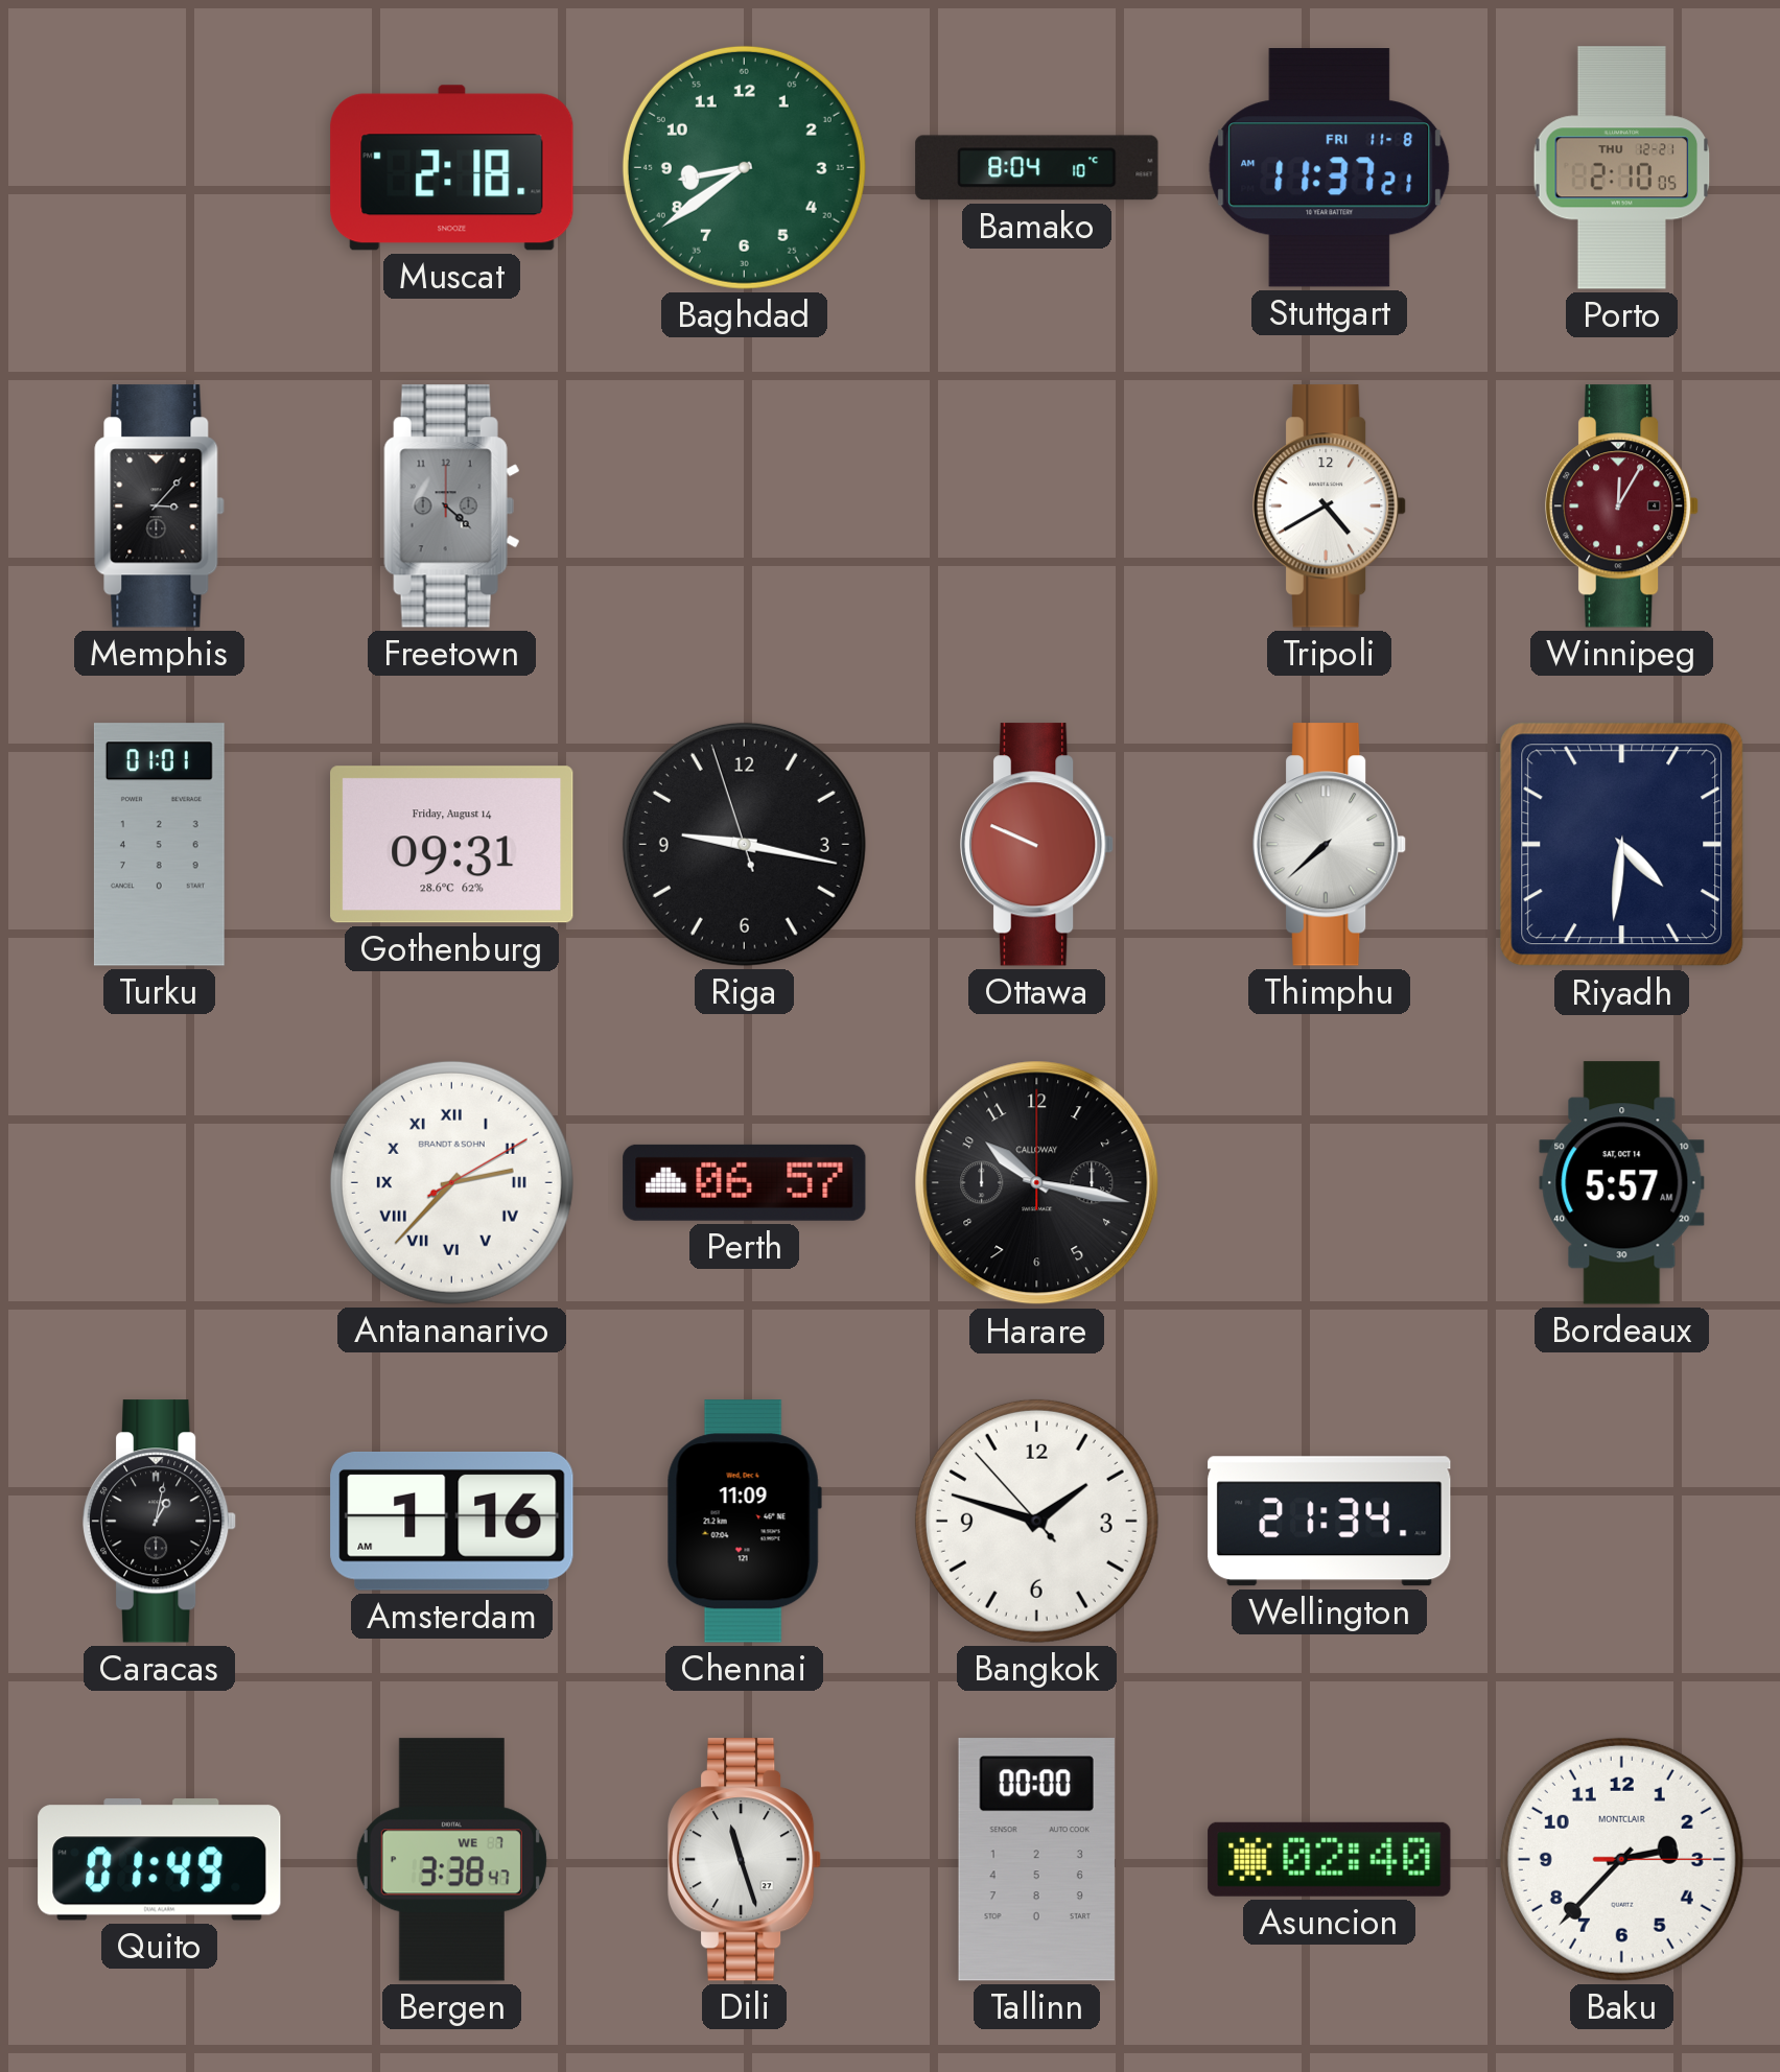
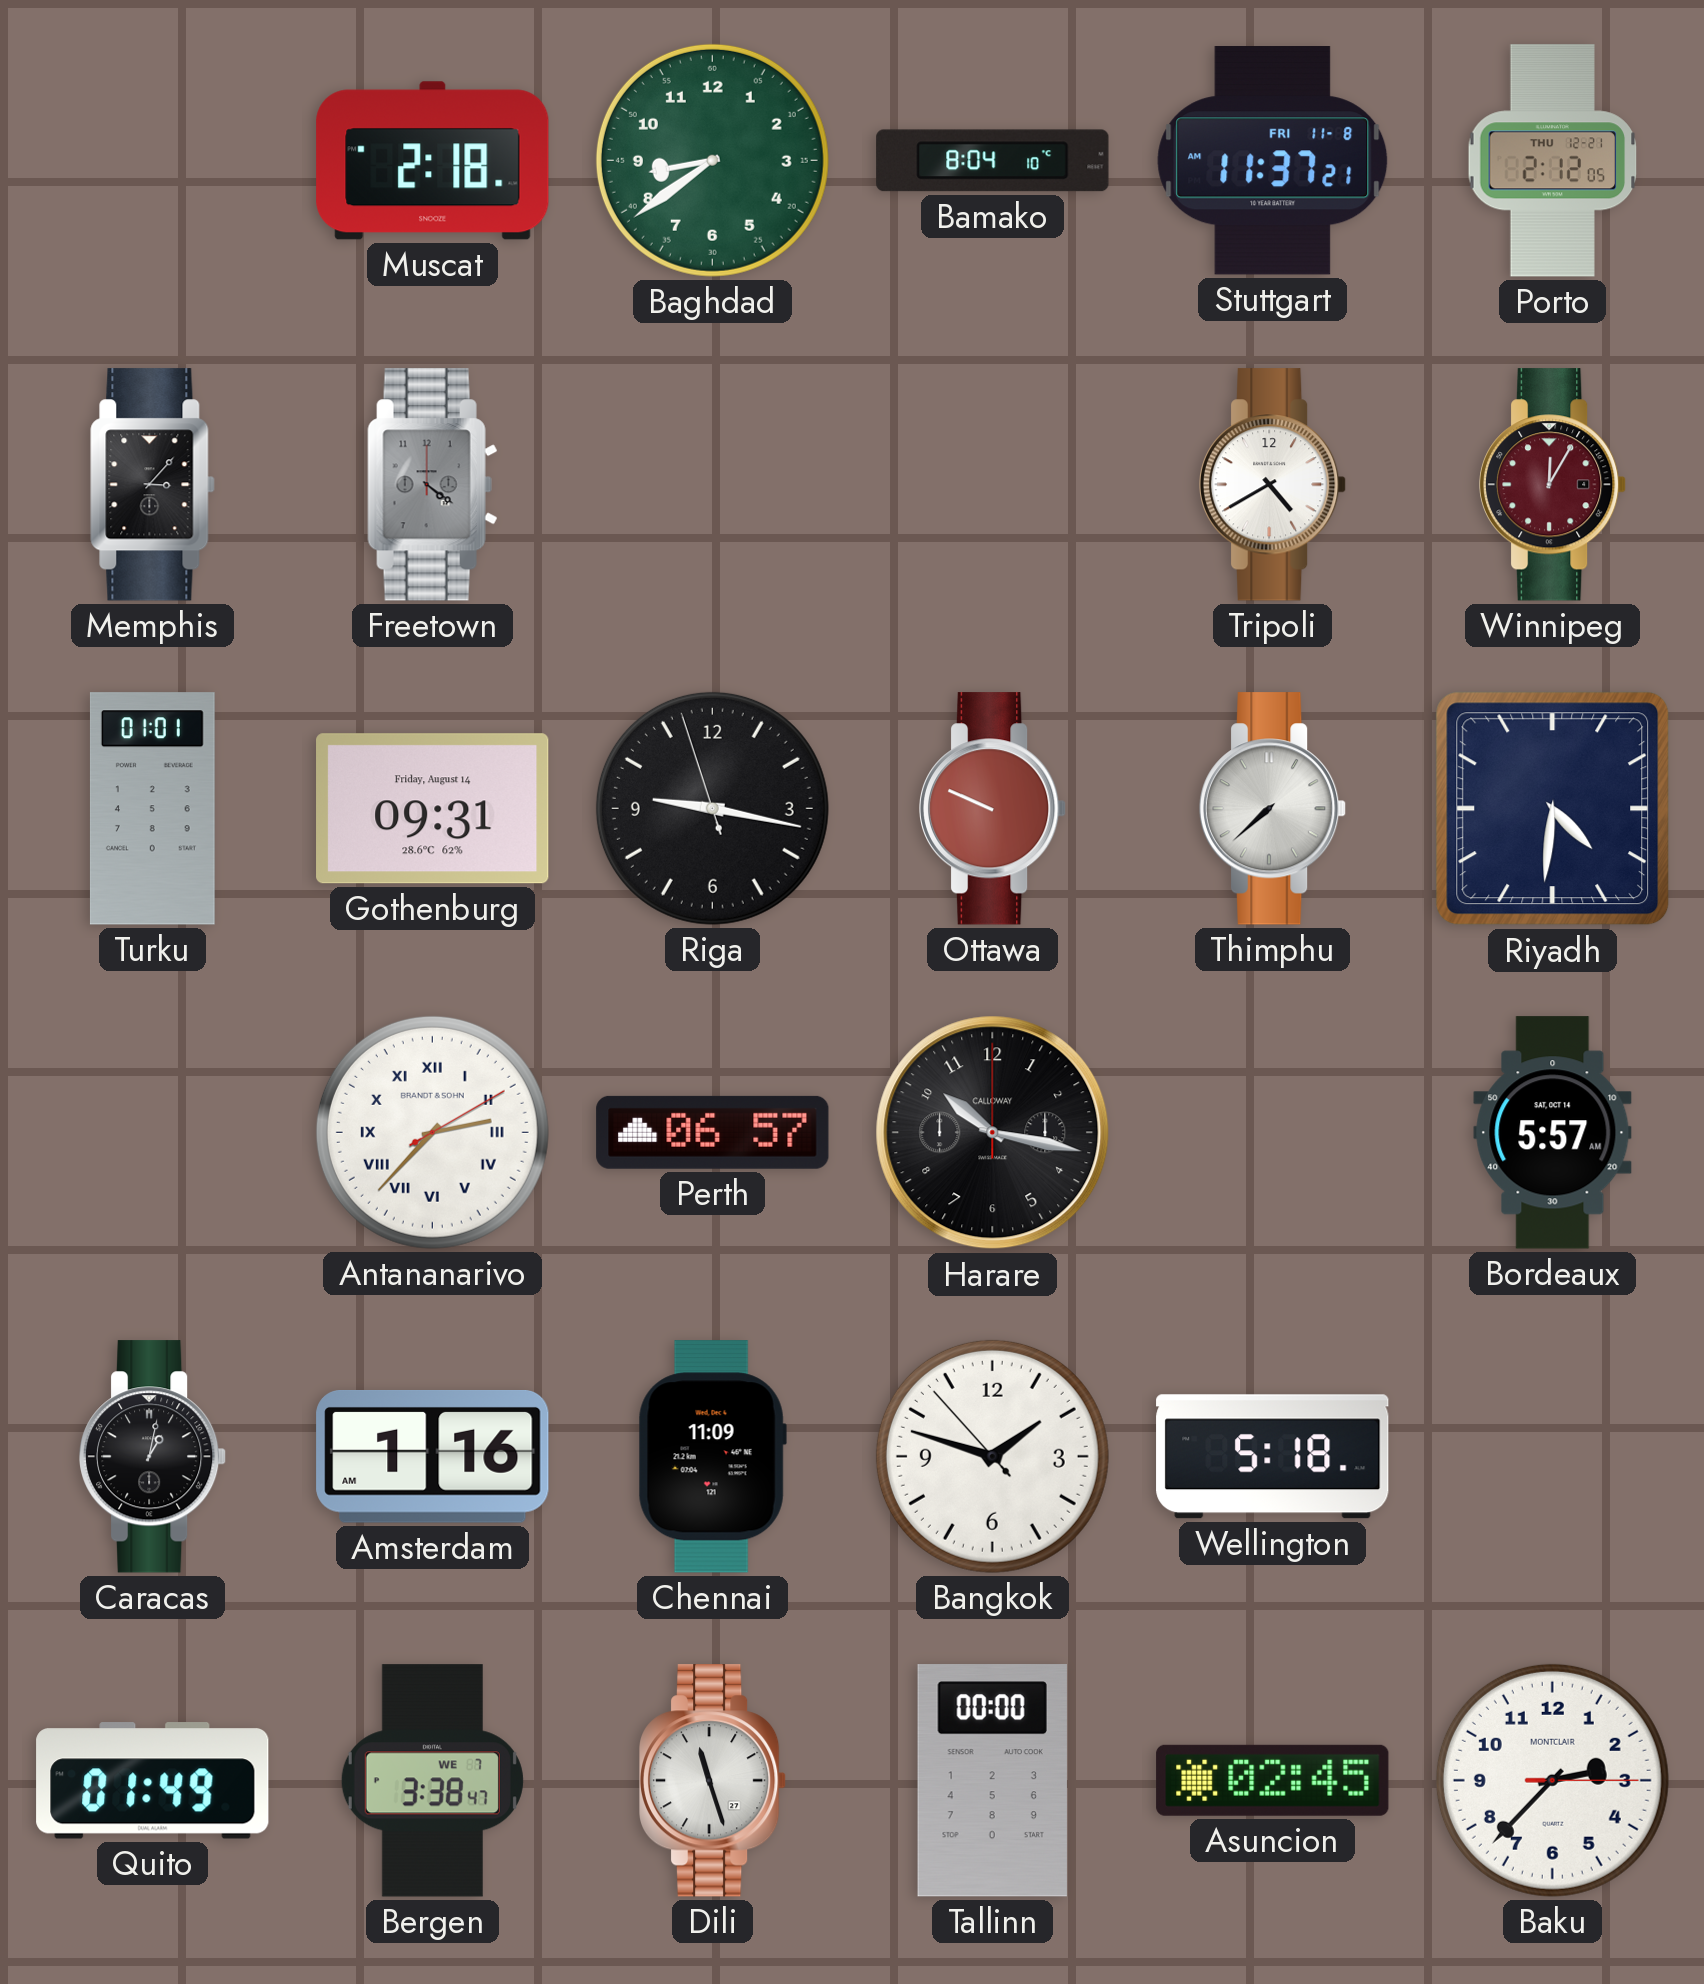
Porto: 2:10 -> 2:12 (1553, 161)
Freetown: 4:22 -> 4:21 (433, 485)
Wellington: 21:34 -> 5:18 (1273, 1457)
Asuncion: 02:40 -> 02:45 (1273, 1780)
